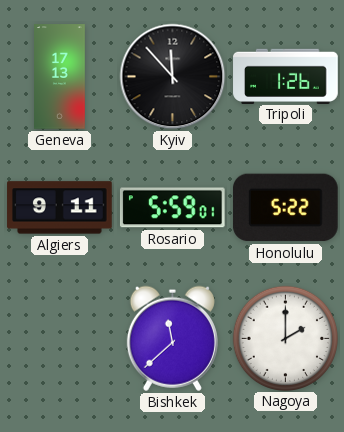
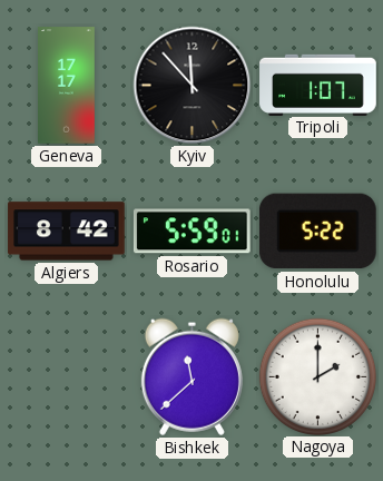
Geneva: 17:13 -> 17:17 (67, 86)
Tripoli: 1:26 -> 1:07 (318, 85)
Algiers: 9:11 -> 8:42 (67, 232)
